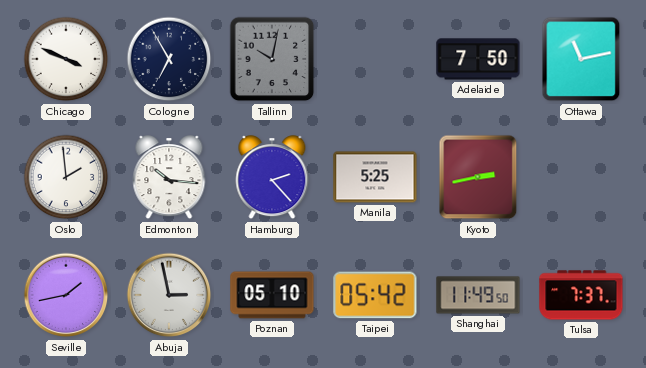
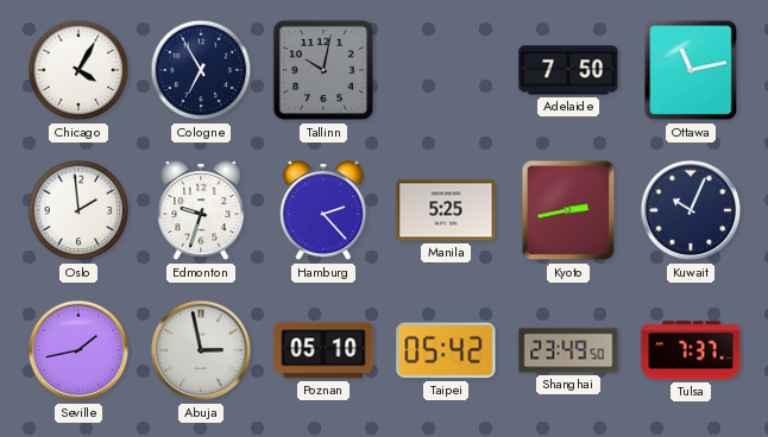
Chicago: 3:49 -> 4:05 (78, 70)
Edmonton: 10:16 -> 9:33 (201, 211)
Kuwait: none -> 10:04 (691, 210)
Shanghai: 11:49 -> 23:49 (568, 350)
